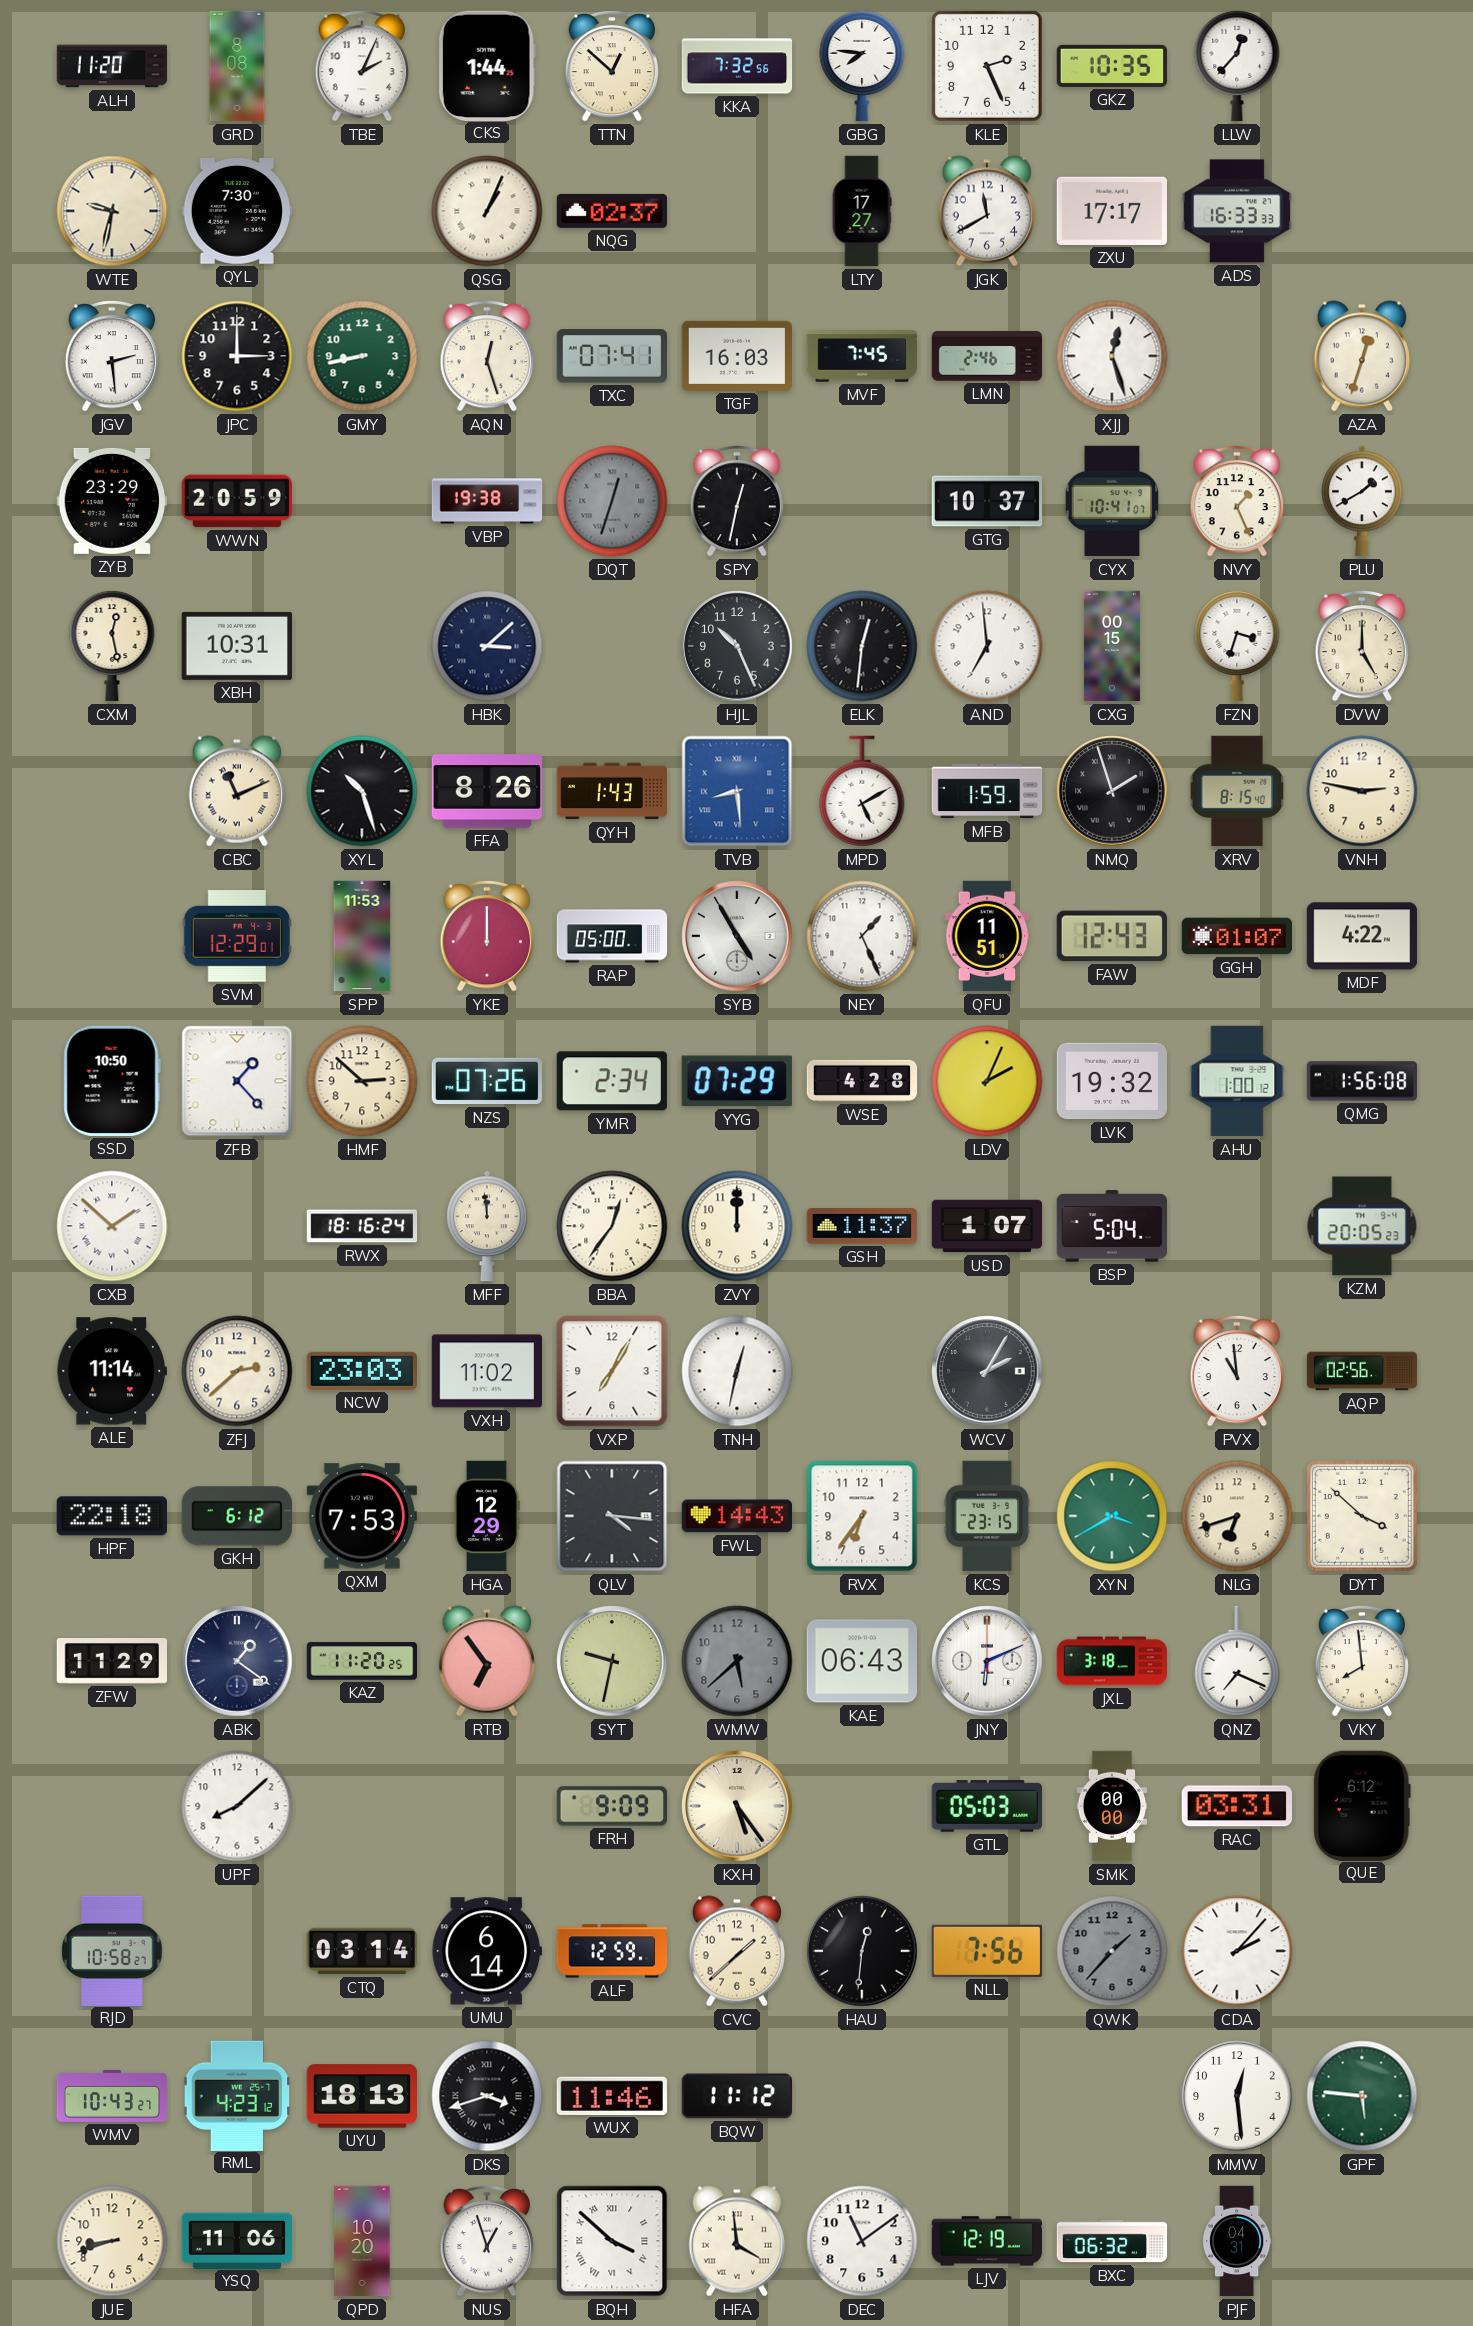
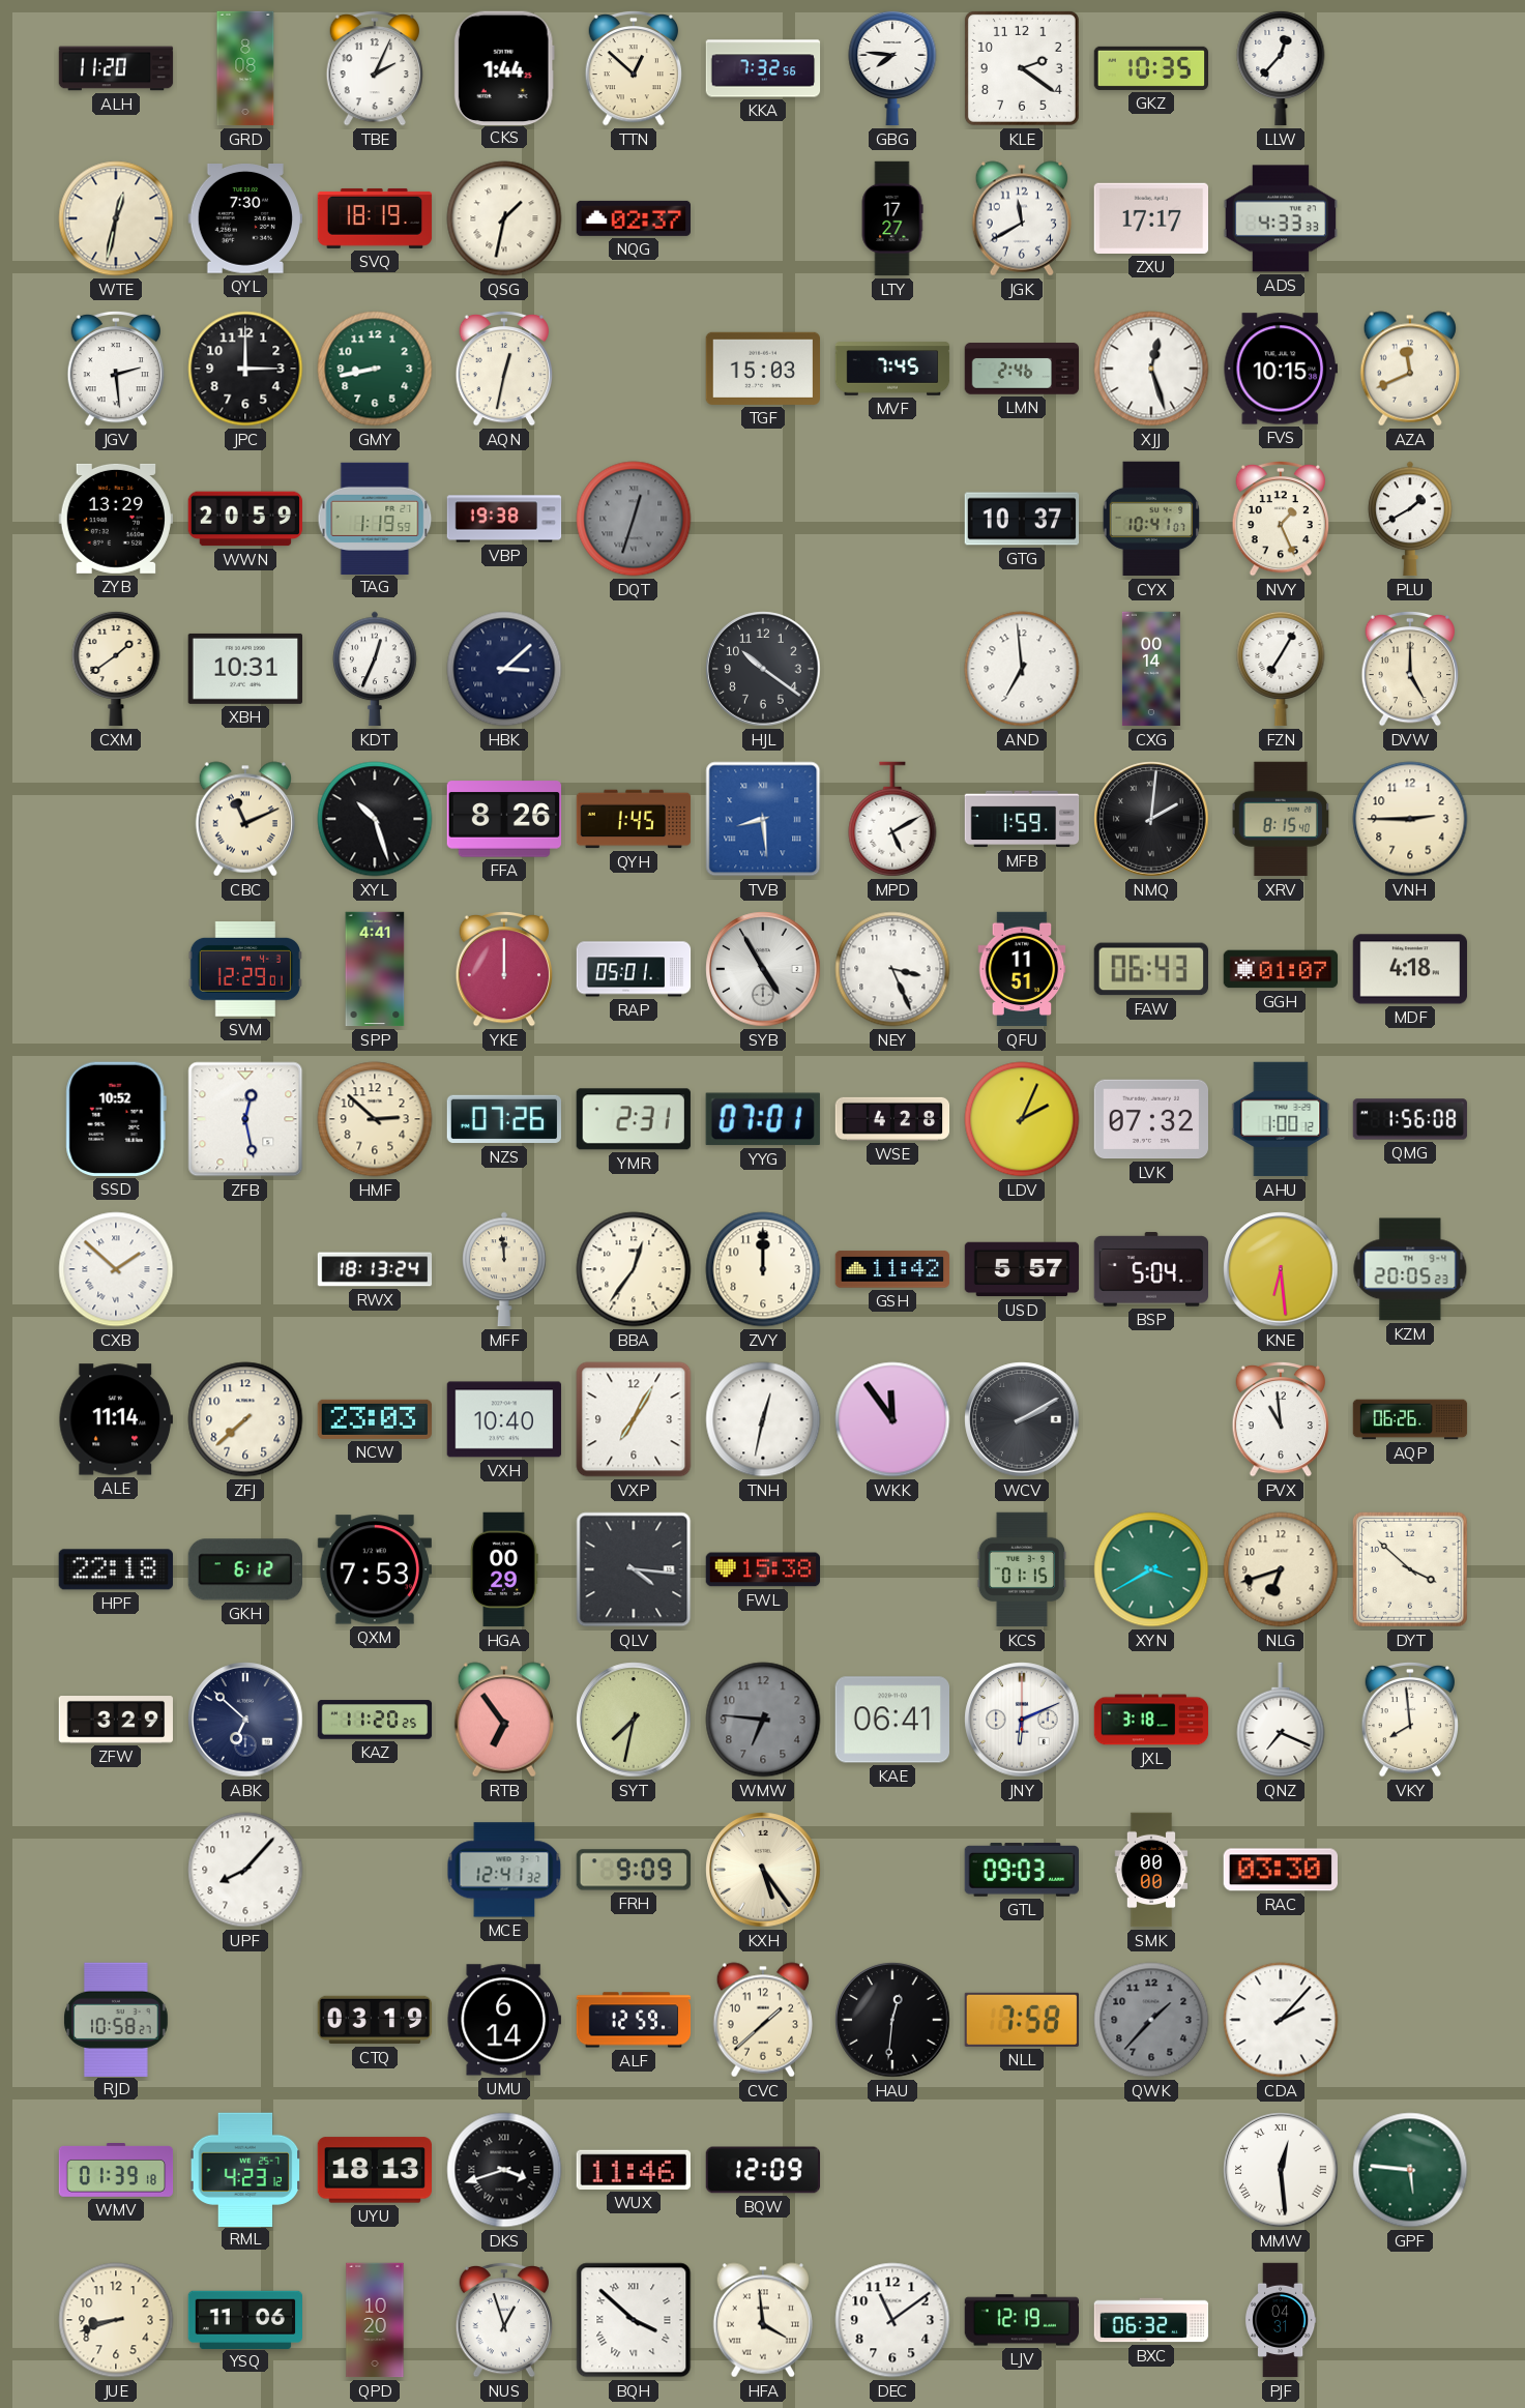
KLE: 2:26 -> 2:21 (1022, 68)
WTE: 9:32 -> 12:32 (116, 218)
SVQ: none -> 18:19 (375, 218)
QSG: 1:04 -> 1:32 (504, 218)
ADS: 16:33 -> 4:33 (1281, 218)
AQN: 12:27 -> 12:32 (504, 369)
TXC: 07:41 -> none (611, 356)
TGF: 16:03 -> 15:03 (762, 369)
FVS: none -> 10:15 (1280, 369)
AZA: 12:33 -> 11:41 (1409, 369)
ZYB: 23:29 -> 13:29 (115, 519)
TAG: none -> 1:19 (375, 518)
SPY: 12:32 -> none (737, 501)
CXM: 12:28 -> 1:39 (116, 669)
KDT: none -> 12:34 (375, 669)
HJL: 10:26 -> 10:21 (763, 669)
ELK: 12:31 -> none (862, 646)
CXG: 00:15 -> 00:14 (1151, 669)
FZN: 3:33 -> 7:05 (1281, 669)
QYH: 1:43 -> 1:45 (634, 819)
NMQ: 1:57 -> 2:01 (1151, 819)
VNH: 2:47 -> 2:45 (1410, 819)
SPP: 11:53 -> 4:41 (375, 969)
RAP: 05:00 -> 05:01 (634, 969)
NEY: 1:26 -> 3:26 (892, 969)
FAW: 12:43 -> 06:43 (1150, 969)
MDF: 4:22 -> 4:18 (1410, 969)
SSD: 10:50 -> 10:52 (116, 1119)
ZFB: 1:23 -> 12:28 (245, 1119)
YMR: 2:34 -> 2:31 (634, 1119)
YYG: 07:29 -> 07:01 (763, 1119)
LVK: 19:32 -> 07:32 (1151, 1119)
RWX: 18:16 -> 18:13 (375, 1269)
GSH: 11:37 -> 11:42 (892, 1269)
USD: 1:07 -> 5:57 (1022, 1269)
KNE: none -> 6:29 (1281, 1269)
ZFJ: 2:38 -> 7:38 (245, 1419)
VXH: 11:02 -> 10:40 (504, 1419)
WKK: none -> 11:54 (892, 1419)
WCV: 2:05 -> 2:10 (1022, 1419)
AQP: 02:56 -> 06:26 (1410, 1419)
HGA: 12:29 -> 00:29 (504, 1569)
FWL: 14:43 -> 15:38 (763, 1569)
RVX: 6:36 -> none (862, 1516)
KCS: 23:15 -> 01:15 (1021, 1569)
ZFW: 11:29 -> 3:29 (115, 1721)
ABK: 1:21 -> 6:52 (245, 1720)
SYT: 9:32 -> 7:32 (634, 1720)
WMW: 5:38 -> 6:46 (763, 1720)
KAE: 06:43 -> 06:41 (891, 1720)
UPF: 8:08 -> 8:07 (245, 1870)
MCE: none -> 12:41 (504, 1870)
GTL: 05:03 -> 09:03 (1021, 1870)
RAC: 03:31 -> 03:30 (1280, 1870)
QUE: 6:12 -> none (1362, 1805)
CTQ: 03:14 -> 03:19 (375, 2020)
NLL: 7:56 -> 7:58 (1022, 2020)
WMV: 10:43 -> 01:39 (116, 2171)
BQW: 11:12 -> 12:09 (763, 2170)
MMW numerals: Arabic -> Roman (1281, 2170)
